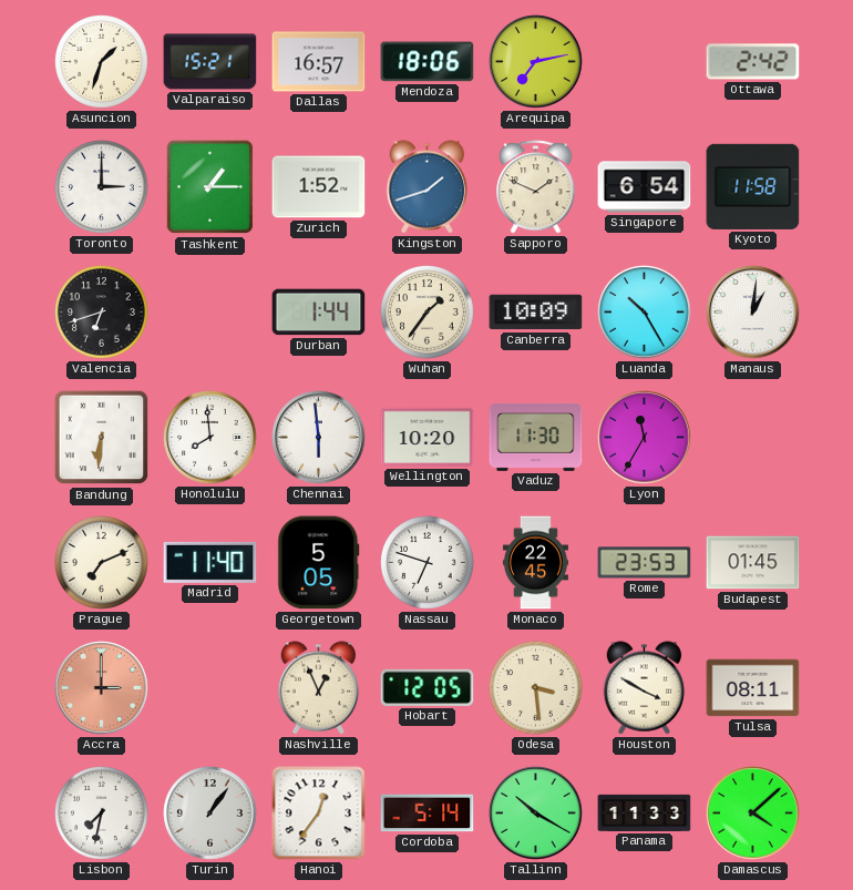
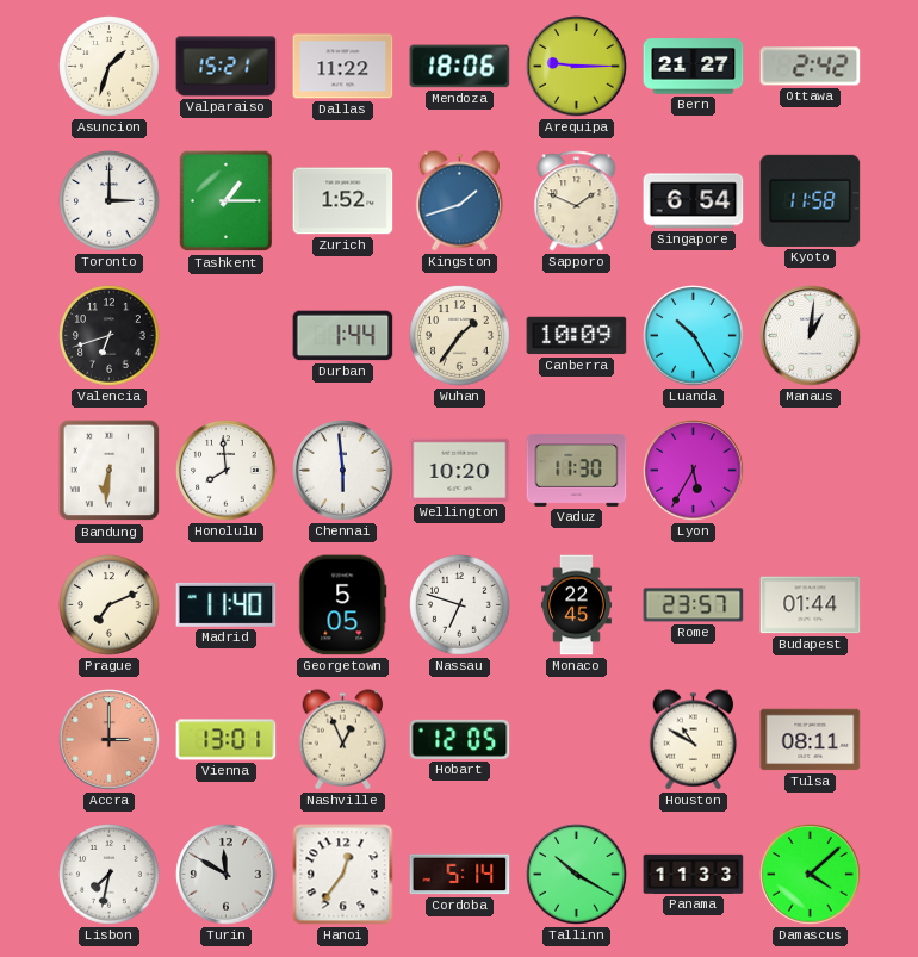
Dallas: 16:57 -> 11:22 (343, 67)
Arequipa: 7:13 -> 9:15 (577, 67)
Bern: none -> 21:27 (694, 67)
Lyon: 11:35 -> 5:35 (694, 471)
Rome: 23:53 -> 23:57 (694, 605)
Budapest: 01:45 -> 01:44 (811, 605)
Vienna: none -> 13:01 (227, 740)
Odesa: 3:29 -> none (536, 688)
Houston: 3:50 -> 10:50 (694, 740)
Turin: 1:06 -> 11:50 (227, 875)
